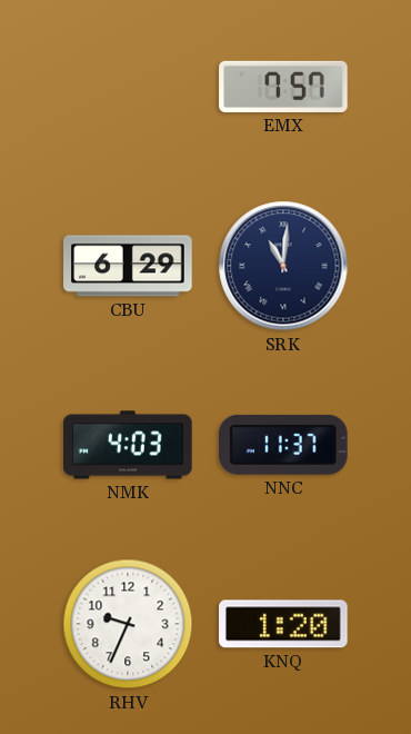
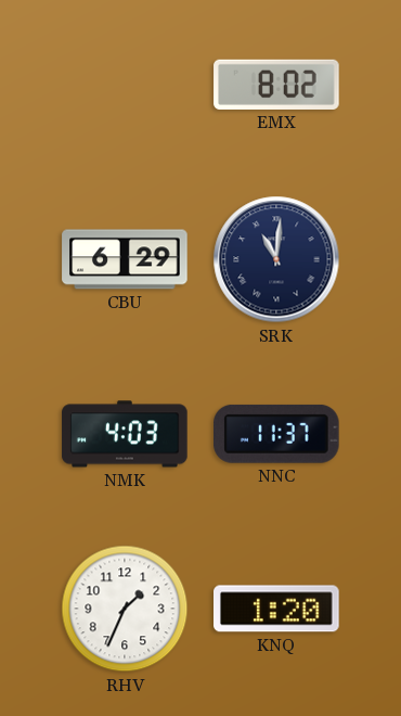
EMX: 7:57 -> 8:02 (276, 85)
RHV: 9:34 -> 1:34 (125, 609)
